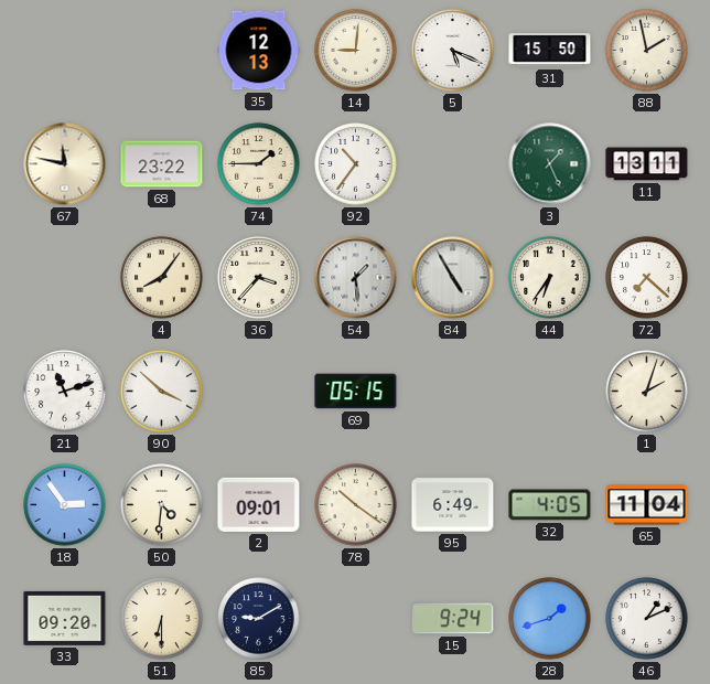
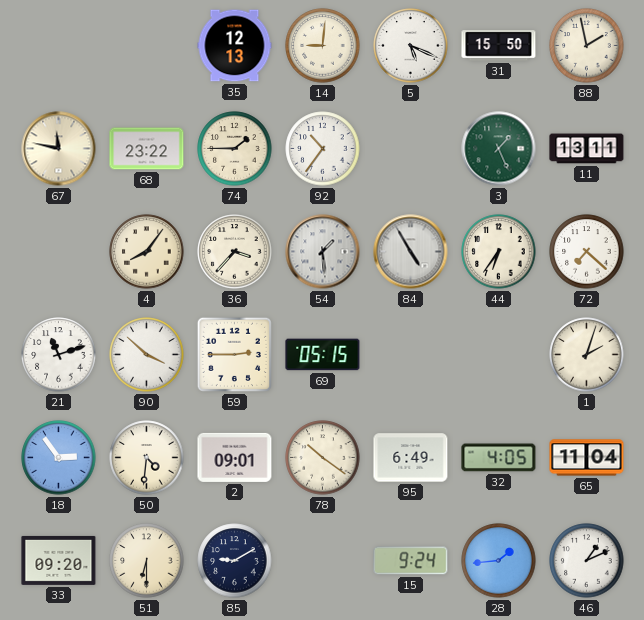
59: none -> 2:45 (234, 354)
28: 1:42 -> 1:44 (499, 561)
